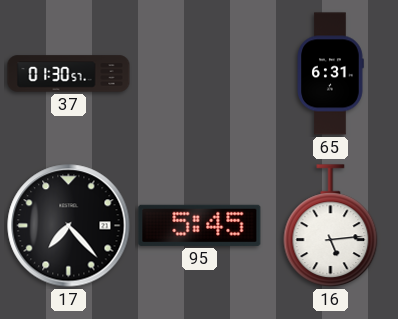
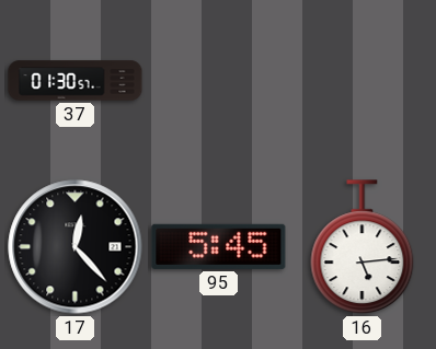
65: 6:31 -> none (330, 74)
17: 7:23 -> 12:23 (76, 247)
